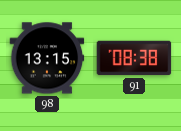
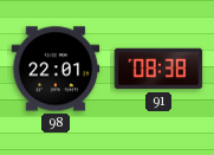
98: 13:15 -> 22:01 (56, 69)
